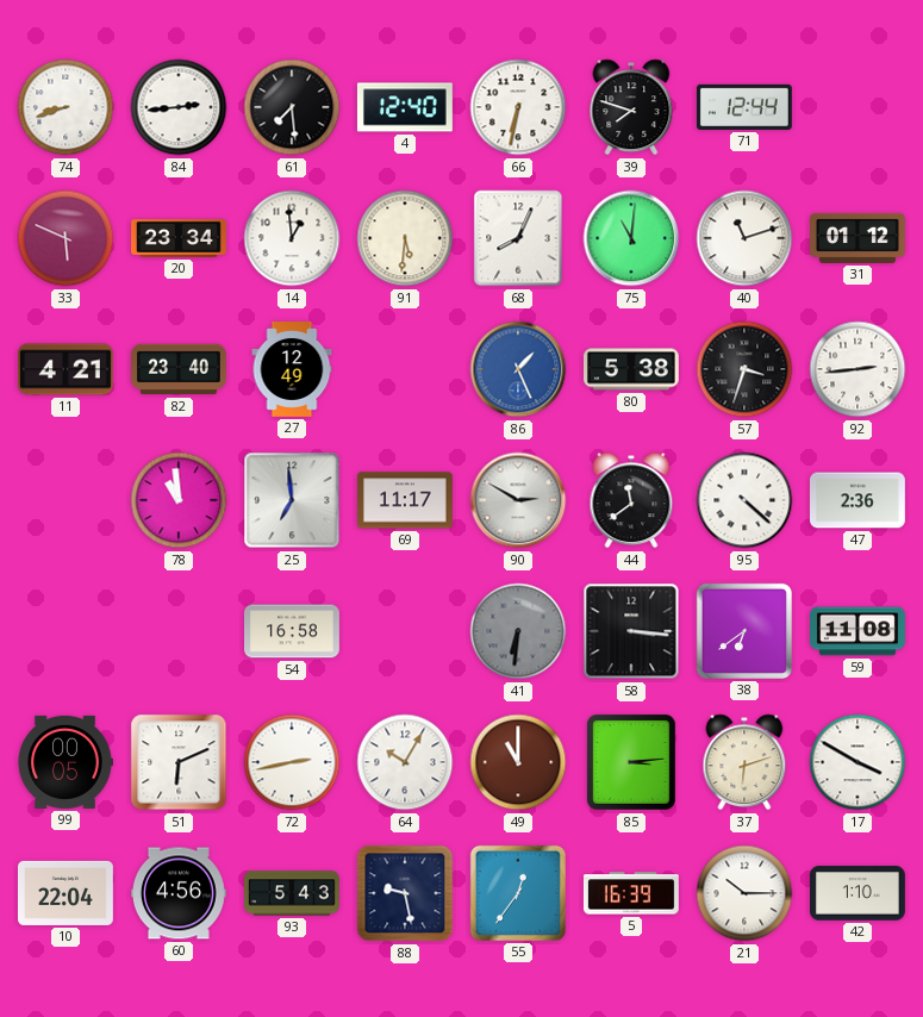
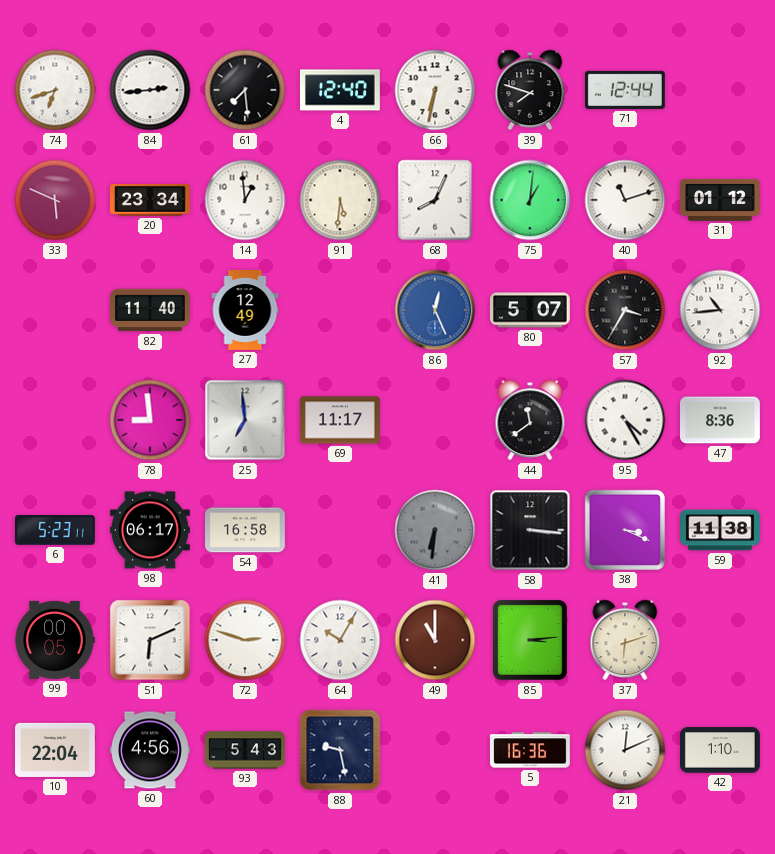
74: 8:42 -> 6:42 (55, 90)
75: 11:01 -> 1:01 (530, 200)
11: 4:21 -> none (66, 369)
82: 23:40 -> 11:40 (151, 310)
86: 1:26 -> 12:26 (435, 310)
80: 5:38 -> 5:07 (531, 310)
57: 3:33 -> 3:35 (625, 310)
92: 2:44 -> 10:44 (720, 310)
78: 10:59 -> 8:59 (150, 420)
90: 2:50 -> none (518, 500)
95: 4:22 -> 4:25 (625, 420)
47: 2:36 -> 8:36 (721, 420)
6: none -> 5:23 (55, 530)
98: none -> 06:17 (150, 530)
38: 6:39 -> 3:19 (625, 530)
59: 11:08 -> 11:38 (721, 530)
72: 2:43 -> 2:48 (245, 640)
17: 3:50 -> none (857, 762)
55: 12:36 -> none (518, 893)
5: 16:39 -> 16:36 (530, 750)
21: 10:15 -> 12:11 (625, 750)
